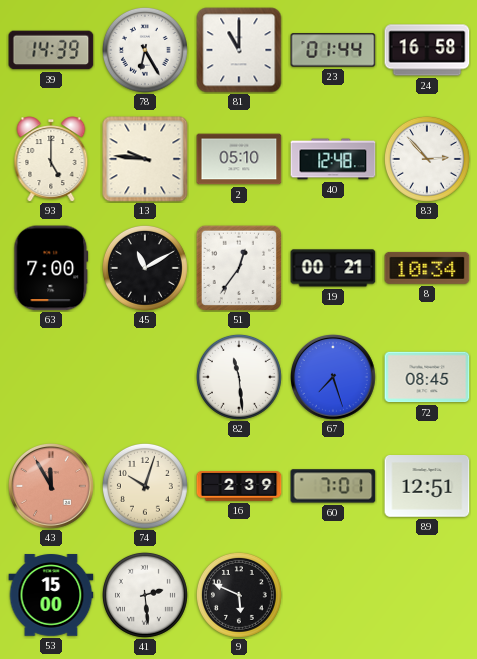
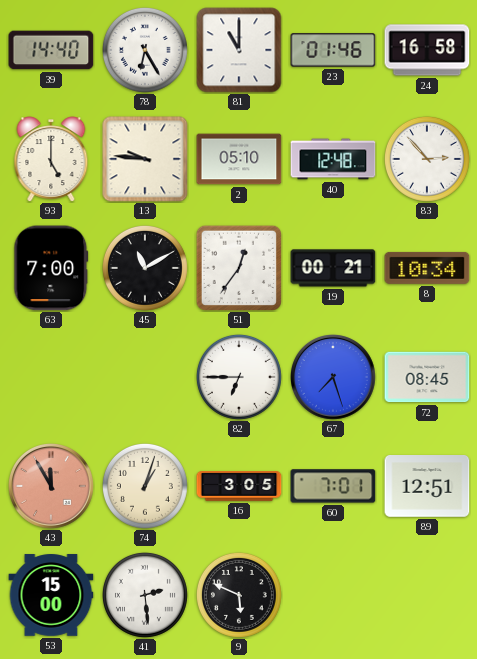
39: 14:39 -> 14:40 (51, 50)
23: 01:44 -> 01:46 (333, 50)
82: 11:29 -> 6:45 (239, 377)
74: 10:03 -> 1:03 (145, 486)
16: 2:39 -> 3:05 (239, 486)
